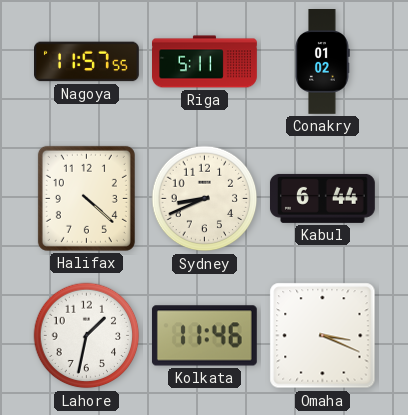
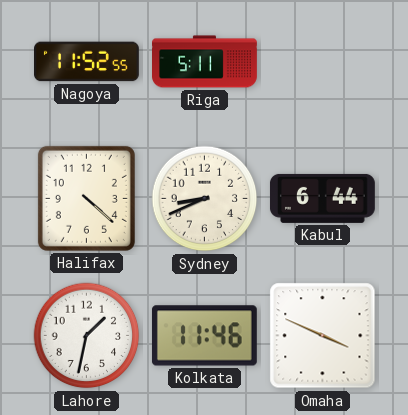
Nagoya: 11:57 -> 11:52 (87, 62)
Conakry: 01:02 -> none (322, 62)
Omaha: 3:19 -> 3:49 (323, 336)
